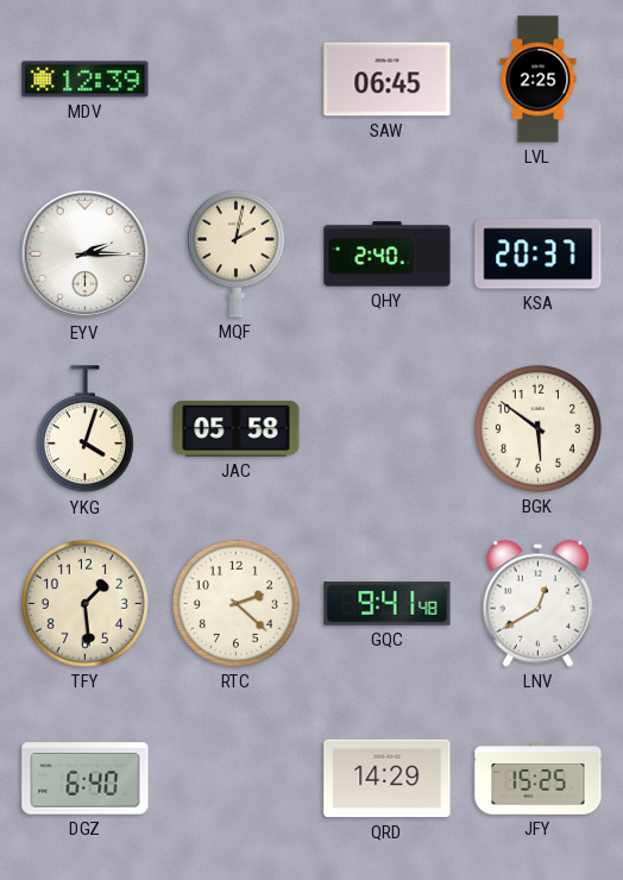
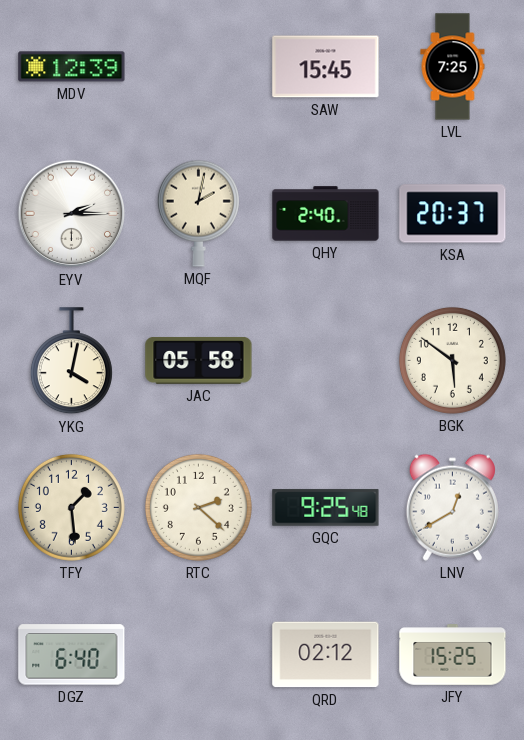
SAW: 06:45 -> 15:45 (326, 67)
LVL: 2:25 -> 7:25 (453, 67)
YKG: 4:03 -> 4:02 (71, 361)
GQC: 9:41 -> 9:25 (326, 508)
QRD: 14:29 -> 02:12 (326, 655)
